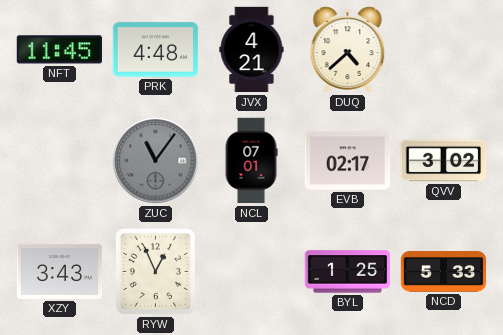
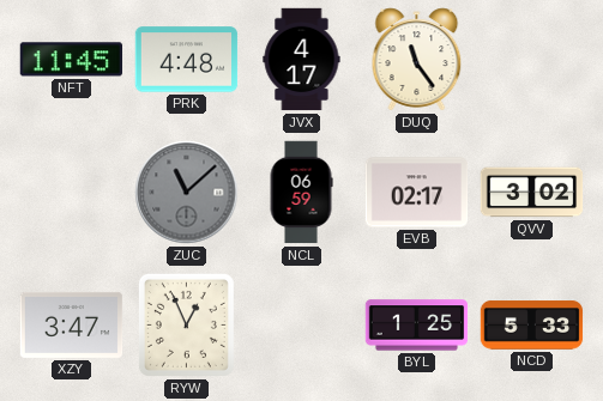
JVX: 4:21 -> 4:17 (302, 60)
DUQ: 4:38 -> 11:24 (417, 60)
ZUC: 11:06 -> 11:08 (187, 193)
NCL: 07:01 -> 06:59 (301, 193)
XZY: 3:43 -> 3:47 (72, 324)
